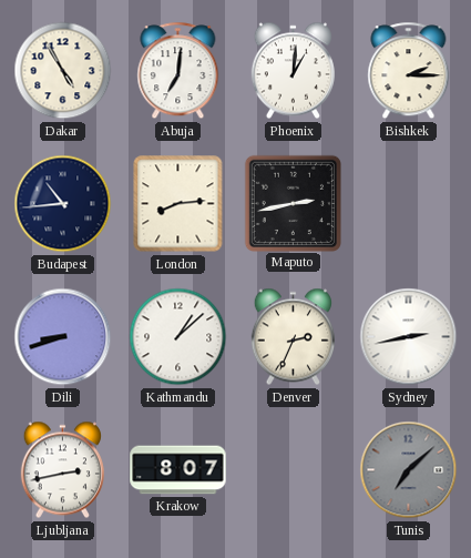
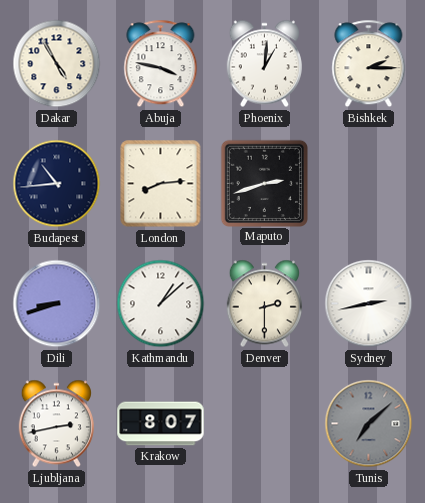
Abuja: 7:01 -> 3:47 (161, 64)
Maputo: 2:43 -> 2:42 (264, 183)
Denver: 2:34 -> 2:30 (264, 304)
